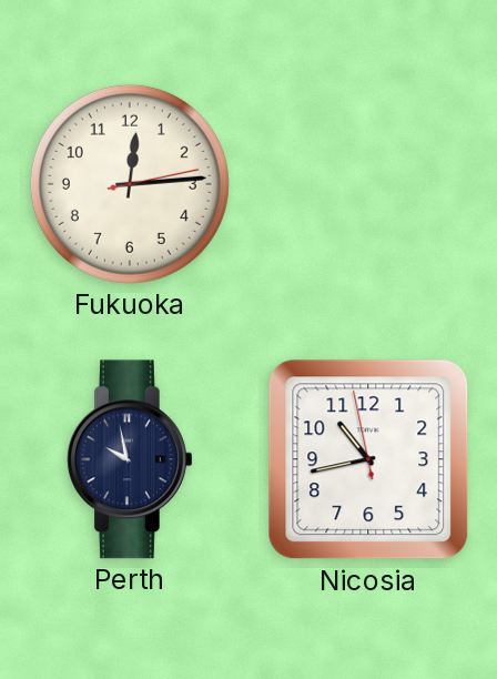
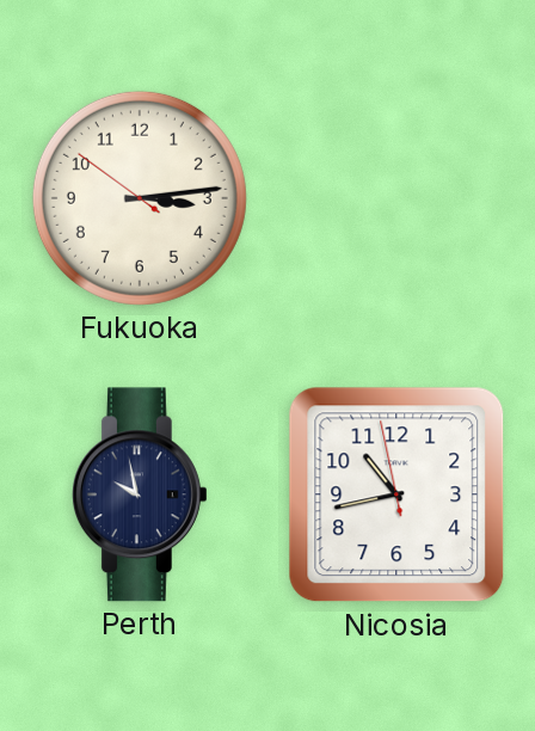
Fukuoka: 12:14 -> 3:13 (140, 198)
